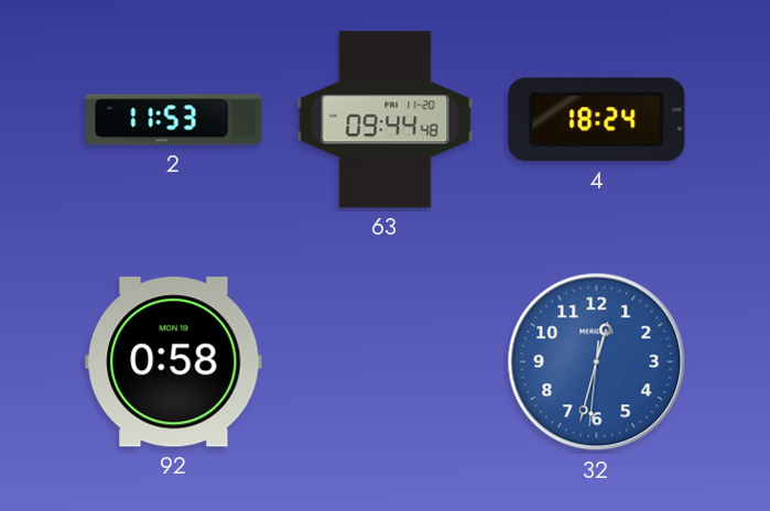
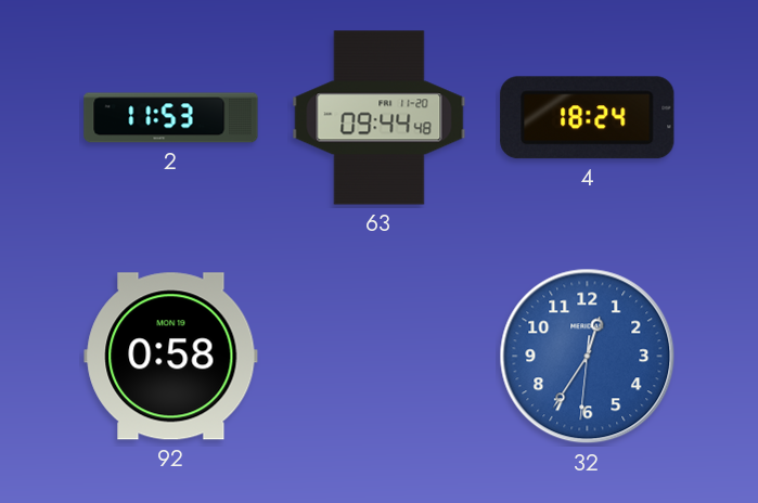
32: 12:32 -> 12:35 (588, 357)
